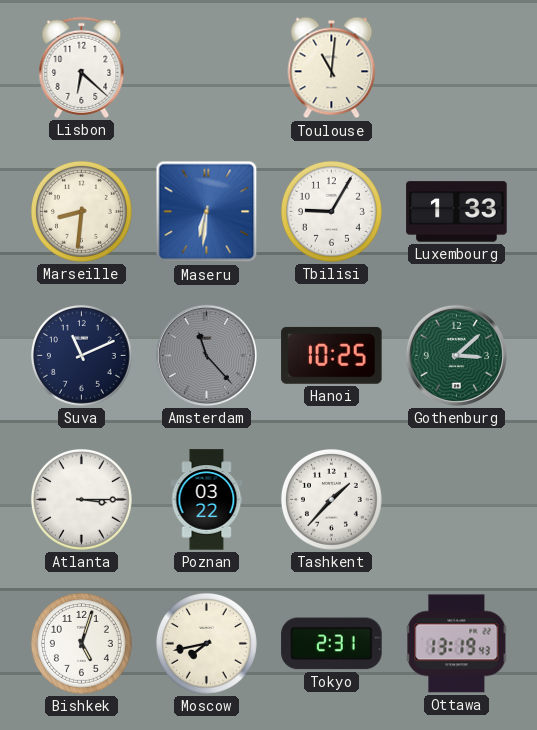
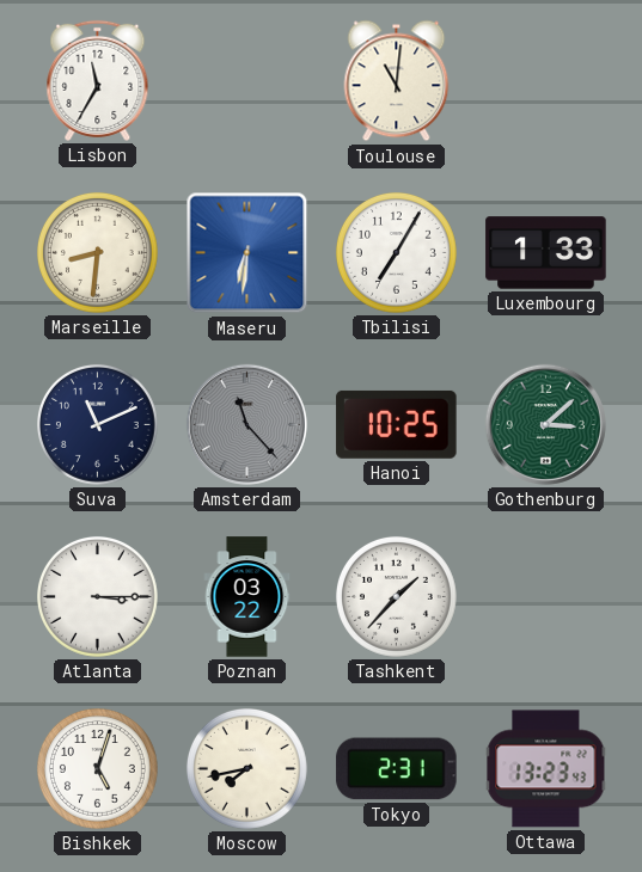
Lisbon: 6:22 -> 11:35 (98, 80)
Tbilisi: 9:05 -> 7:05 (396, 252)
Ottawa: 13:19 -> 13:23 (546, 769)
